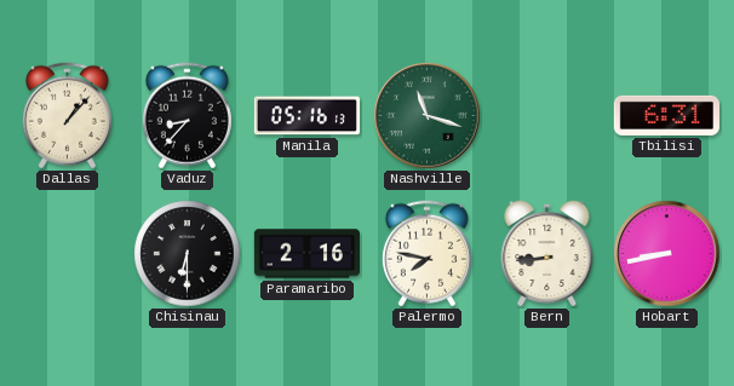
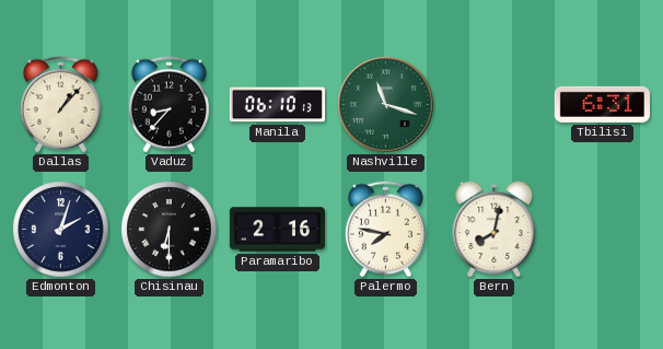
Manila: 05:16 -> 06:10 (277, 105)
Edmonton: none -> 2:03 (61, 230)
Bern: 8:44 -> 8:02 (495, 229)
Hobart: 8:43 -> none (667, 254)
